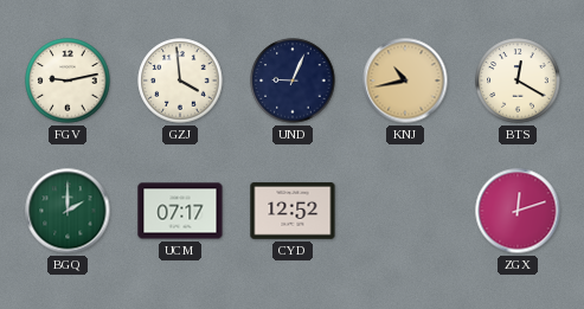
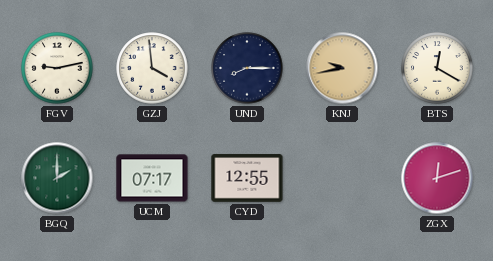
UND: 9:04 -> 8:15 (247, 68)
KNJ: 10:43 -> 9:43 (342, 68)
CYD: 12:52 -> 12:55 (247, 178)
